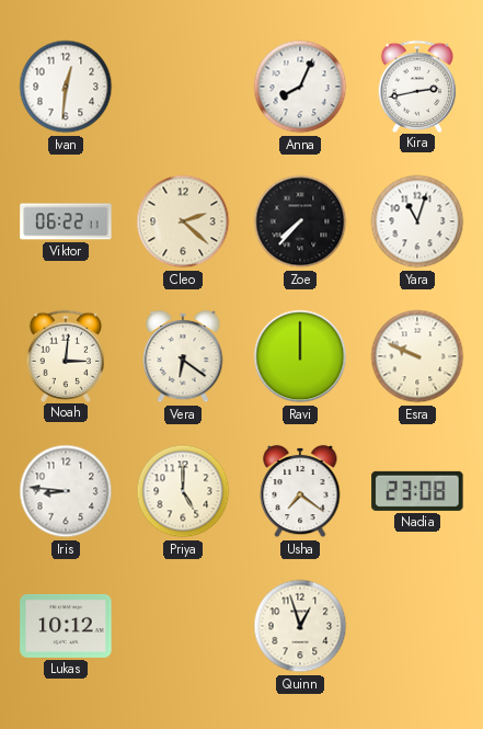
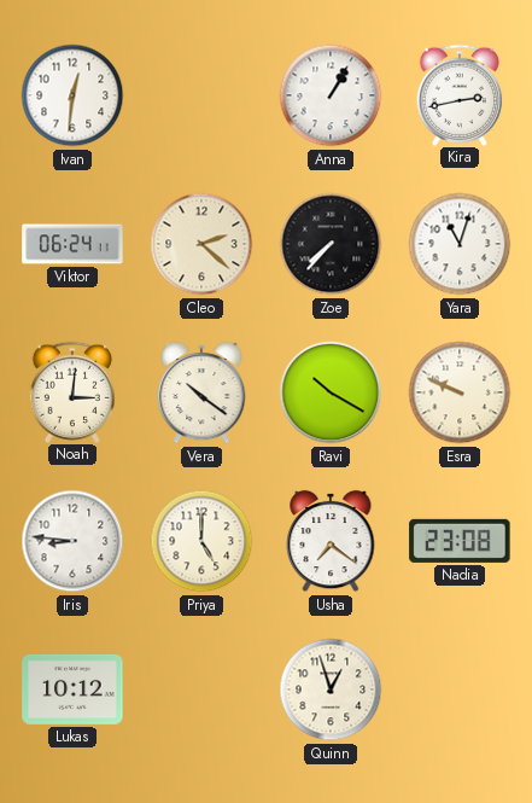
Anna: 8:04 -> 1:05 (331, 95)
Viktor: 06:22 -> 06:24 (72, 244)
Vera: 6:21 -> 10:21 (201, 392)
Ravi: 12:00 -> 10:20 (331, 392)
